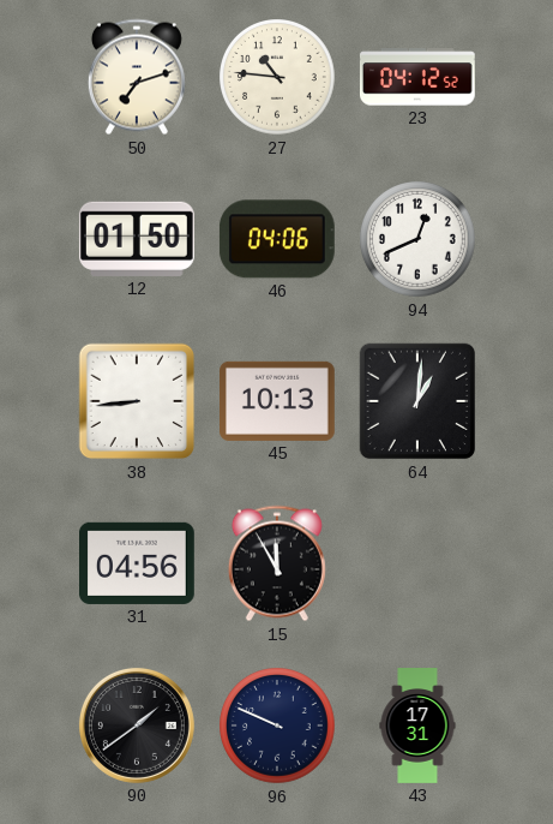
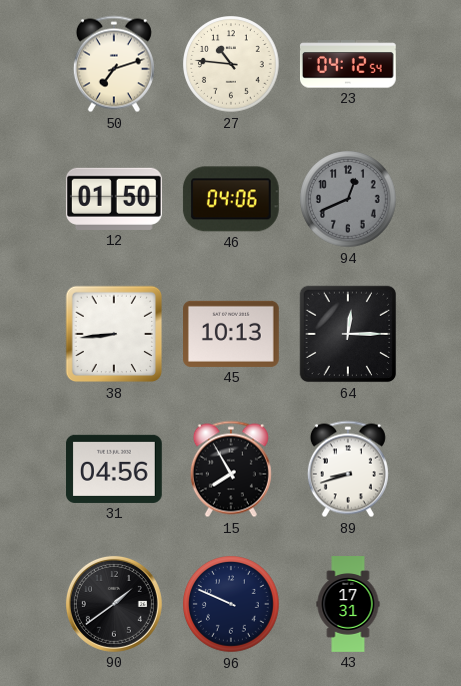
23: 04:12:52 -> 04:12:54 (349, 64)
94 dial: white -> grey (348, 199)
64: 1:01 -> 12:15 (348, 334)
15: 11:55 -> 7:55 (231, 469)
89: none -> 8:42 (348, 469)
